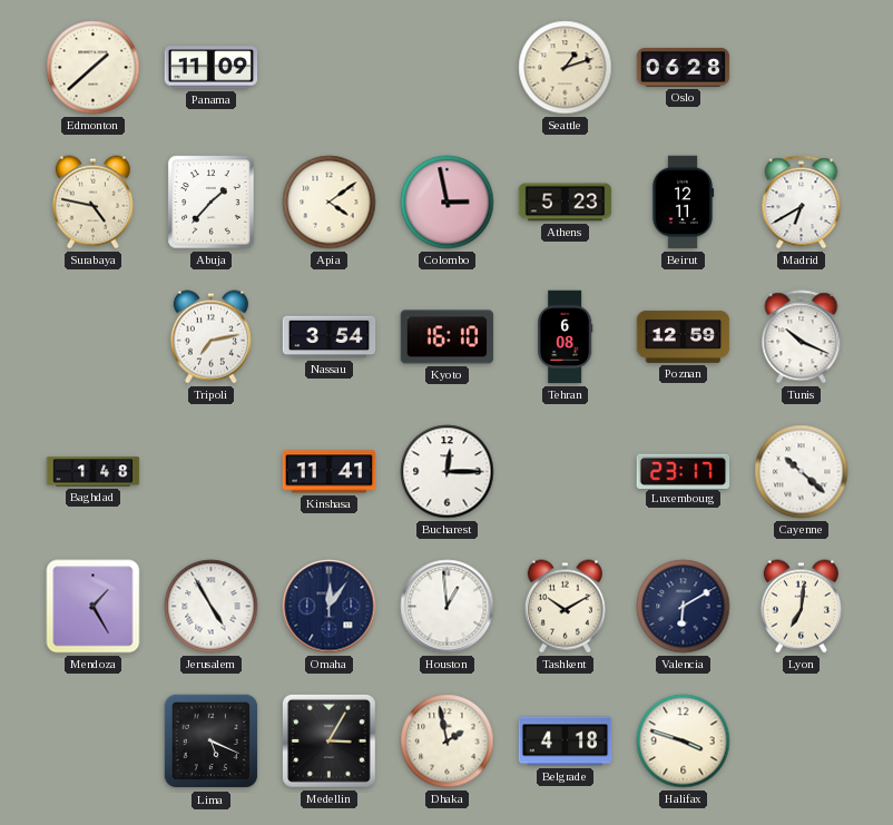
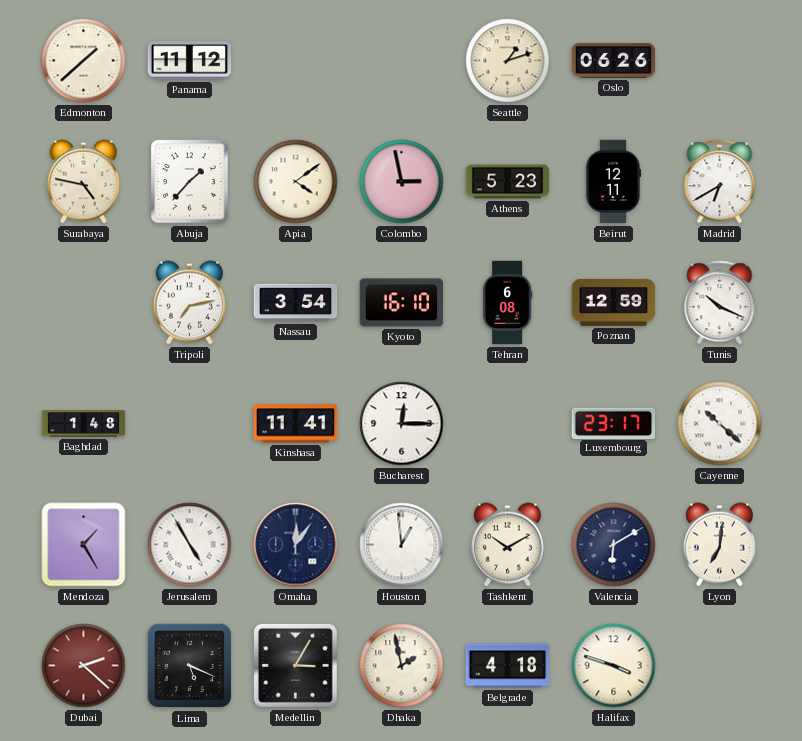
Panama: 11:09 -> 11:12 (190, 61)
Oslo: 06:28 -> 06:26 (614, 60)
Dubai: none -> 2:22 (84, 666)
